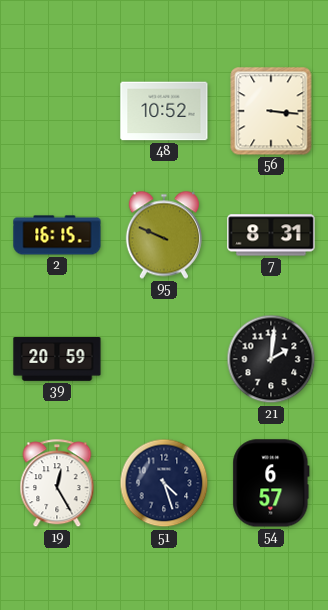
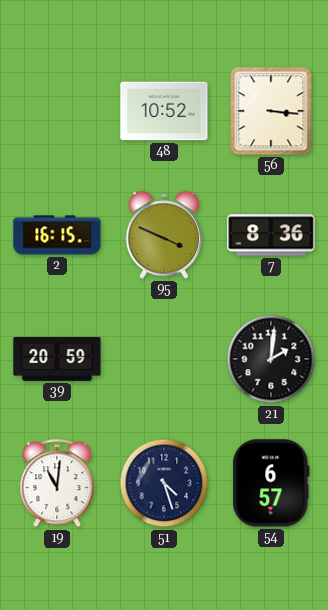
95: 9:49 -> 3:49 (164, 235)
7: 8:31 -> 8:36 (271, 235)
19: 12:25 -> 11:01 (57, 484)
